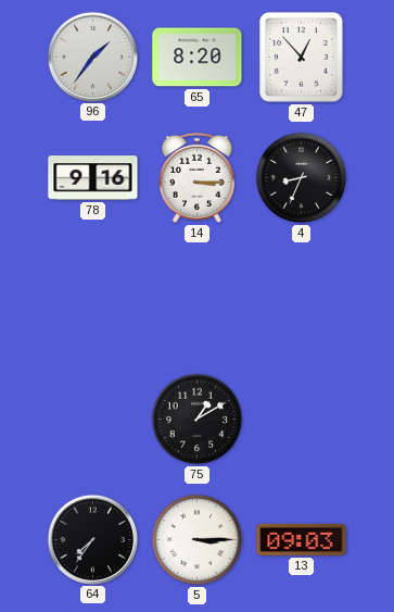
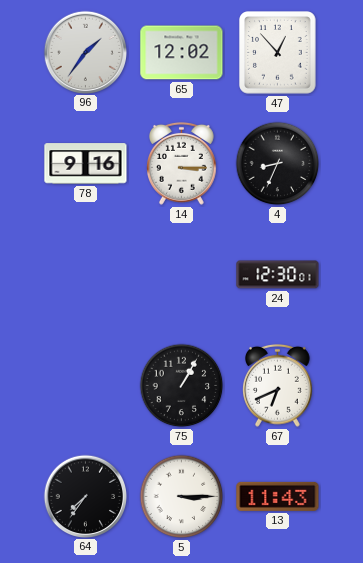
65: 8:20 -> 12:02 (182, 53)
24: none -> 12:30 (278, 275)
75: 1:10 -> 1:05 (182, 386)
67: none -> 6:41 (278, 385)
13: 09:03 -> 11:43 (278, 496)
